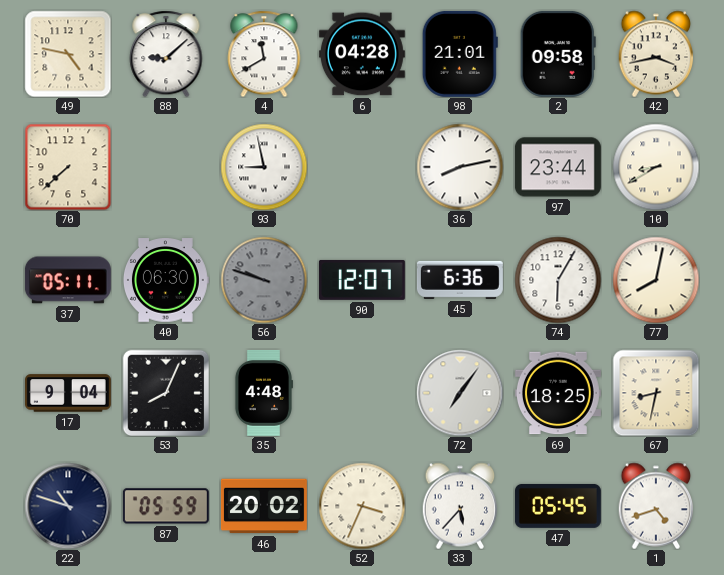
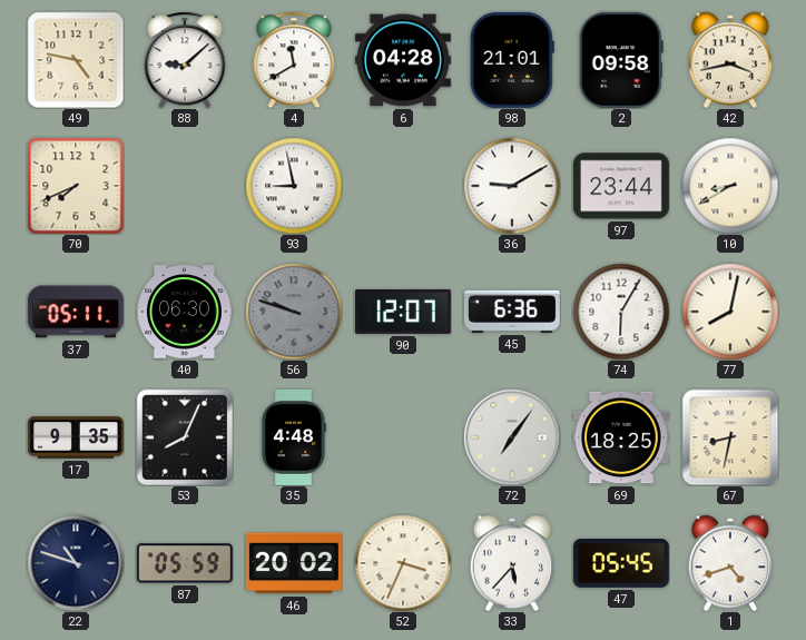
70: 7:38 -> 7:41 (76, 186)
36: 8:13 -> 9:10 (512, 186)
17: 9:04 -> 9:35 (76, 437)
